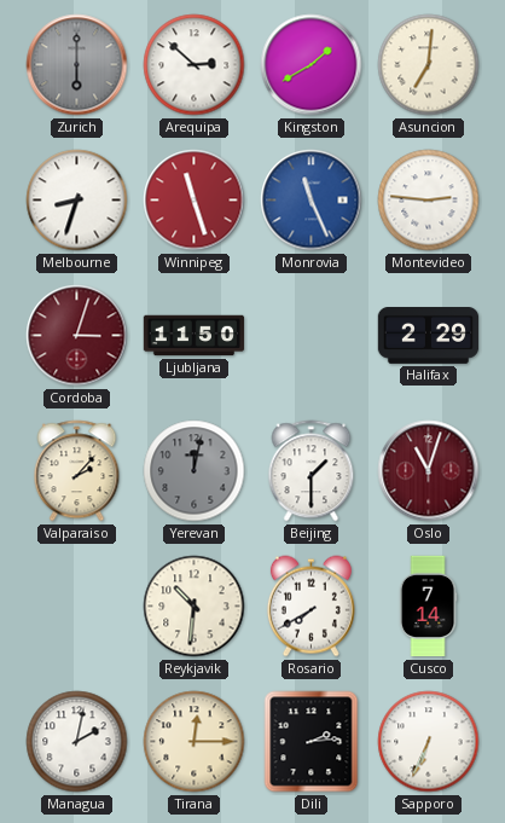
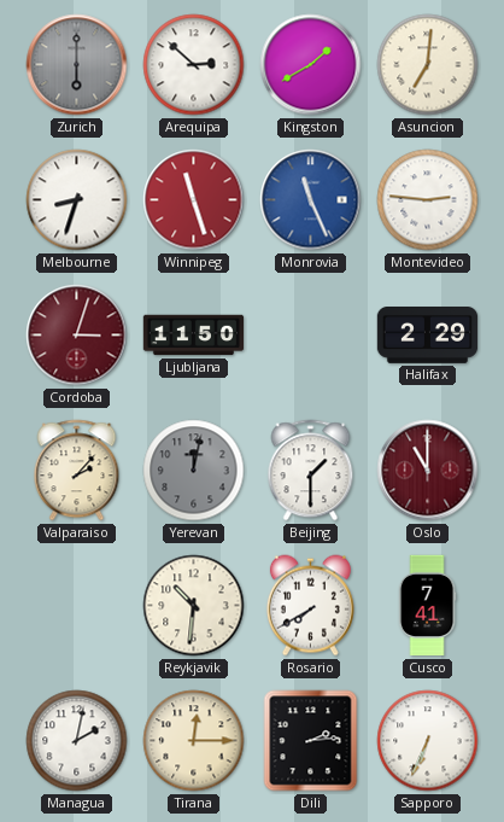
Oslo: 11:03 -> 11:00 (428, 471)
Cusco: 7:14 -> 7:41 (427, 606)
